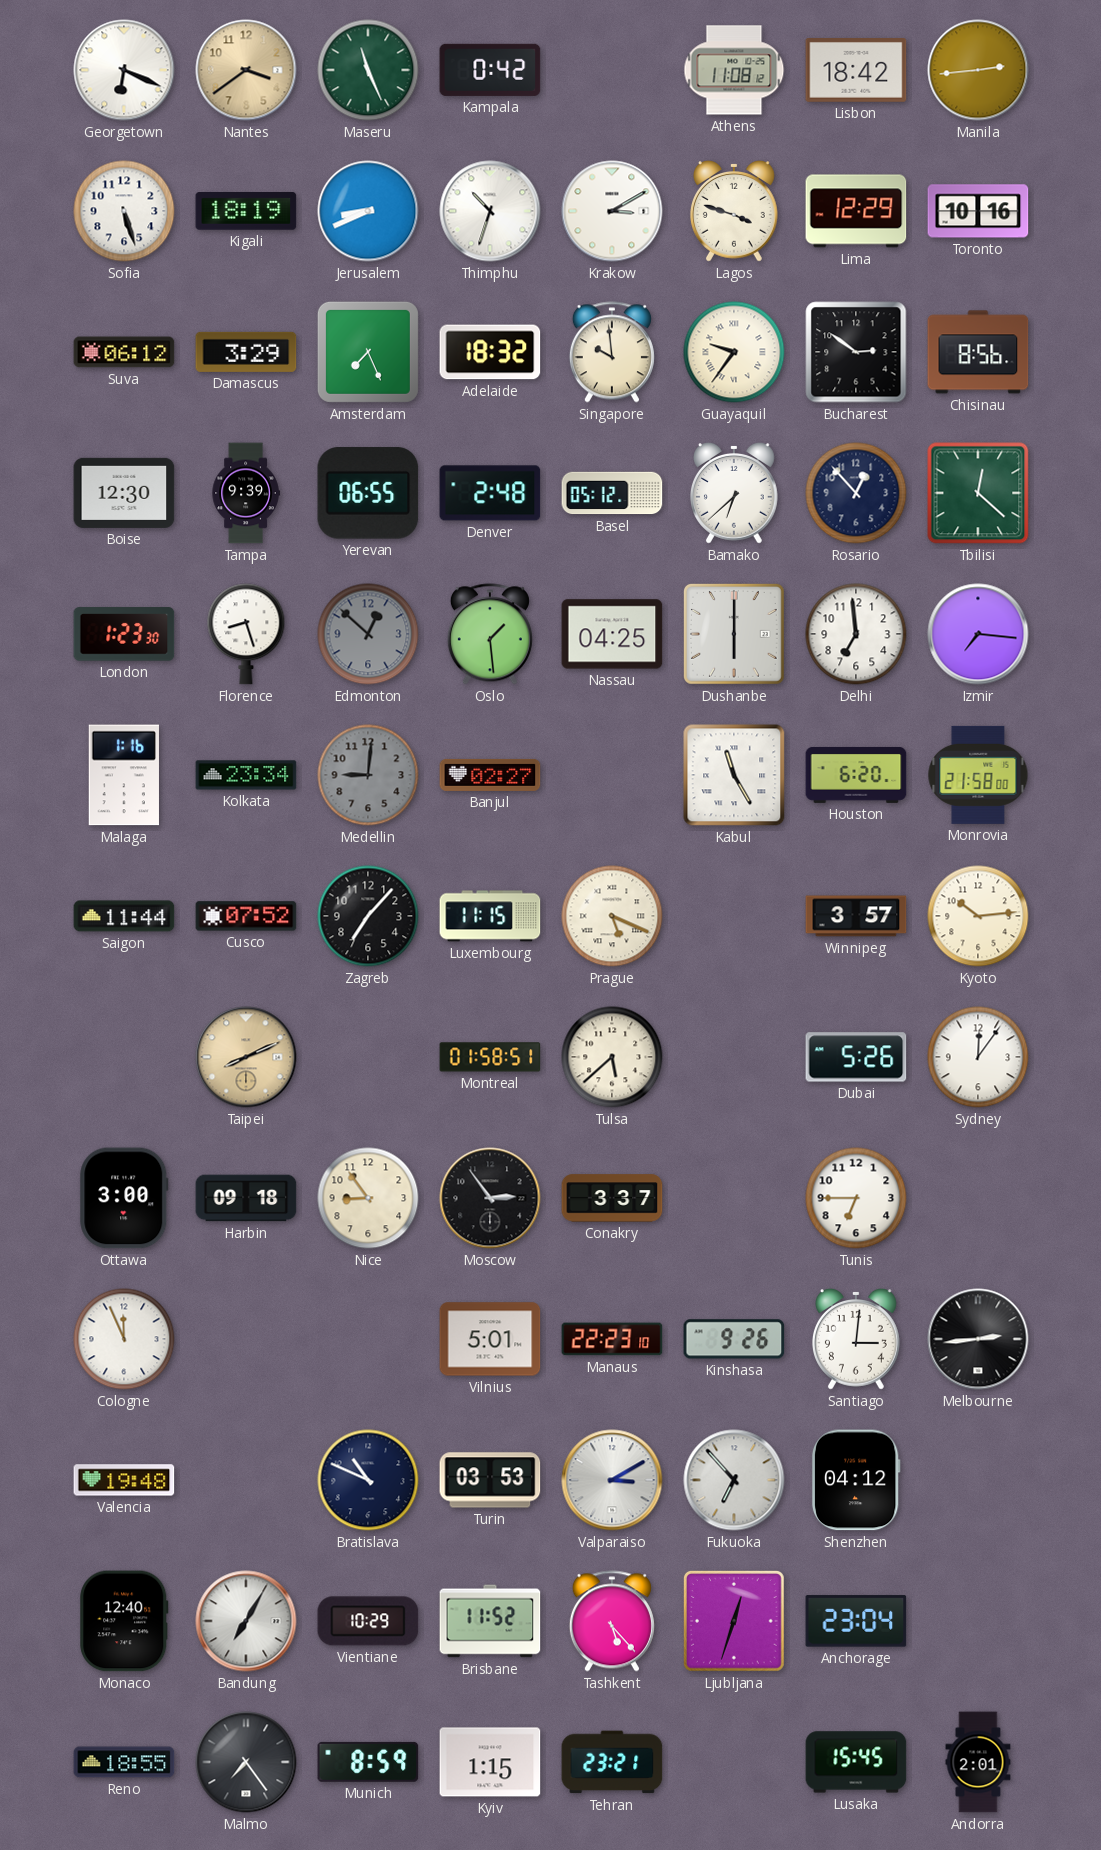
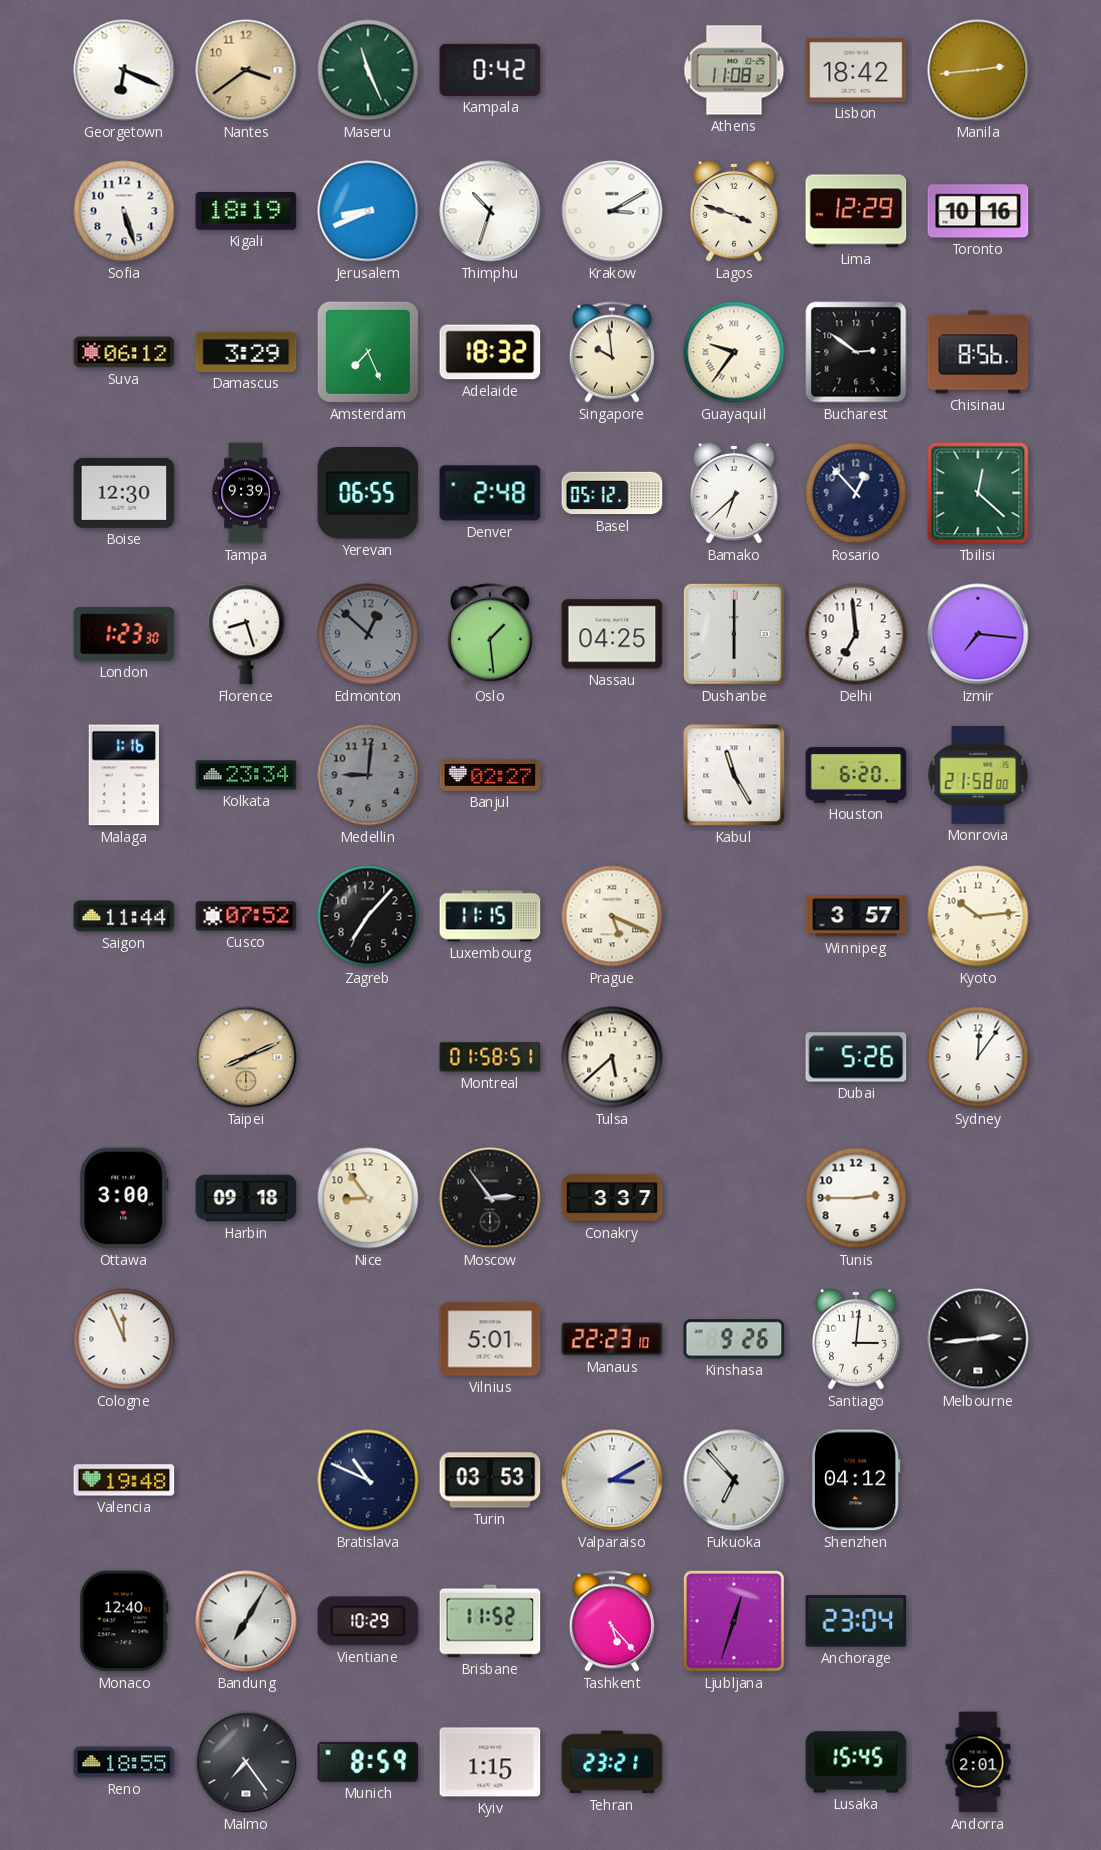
Tunis: 6:45 -> 2:45 (856, 1198)
